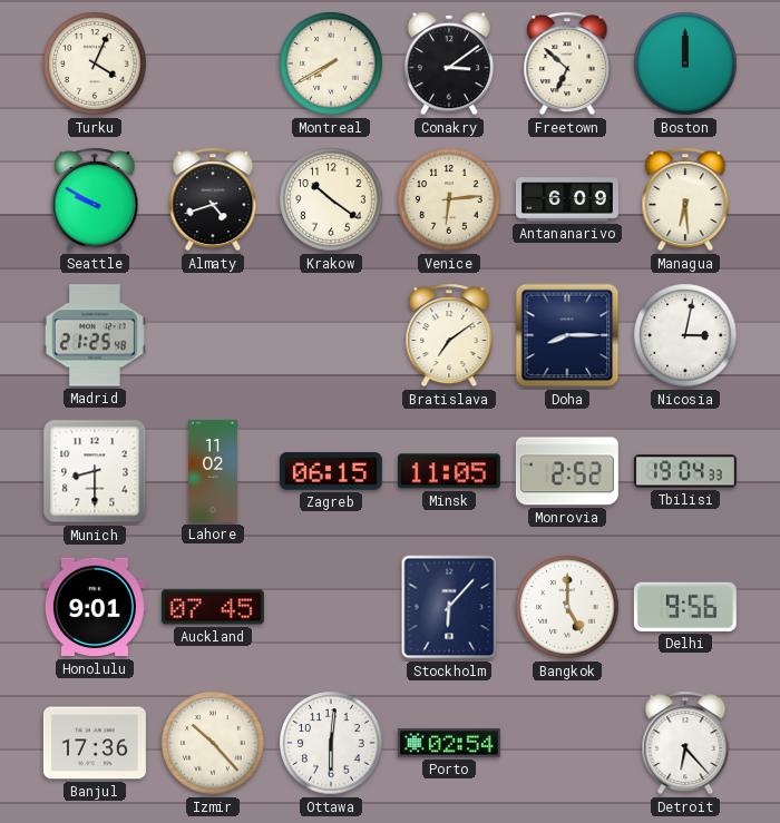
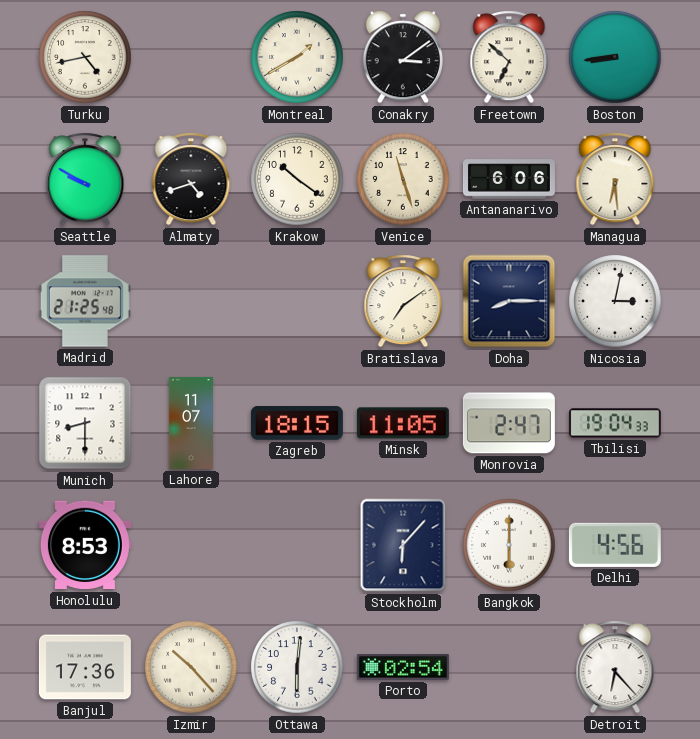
Turku: 4:04 -> 4:43 (85, 57)
Montreal: 7:40 -> 1:40 (297, 57)
Boston: 12:00 -> 8:44 (615, 57)
Venice: 6:14 -> 11:27 (403, 179)
Antananarivo: 6:09 -> 6:06 (509, 179)
Lahore: 11:02 -> 11:07 (191, 423)
Zagreb: 06:15 -> 18:15 (297, 423)
Monrovia: 2:52 -> 2:47 (509, 423)
Honolulu: 9:01 -> 8:53 (85, 545)
Auckland: 07:45 -> none (213, 607)
Bangkok: 5:00 -> 6:00 (509, 545)
Delhi: 9:56 -> 4:56 (615, 545)
